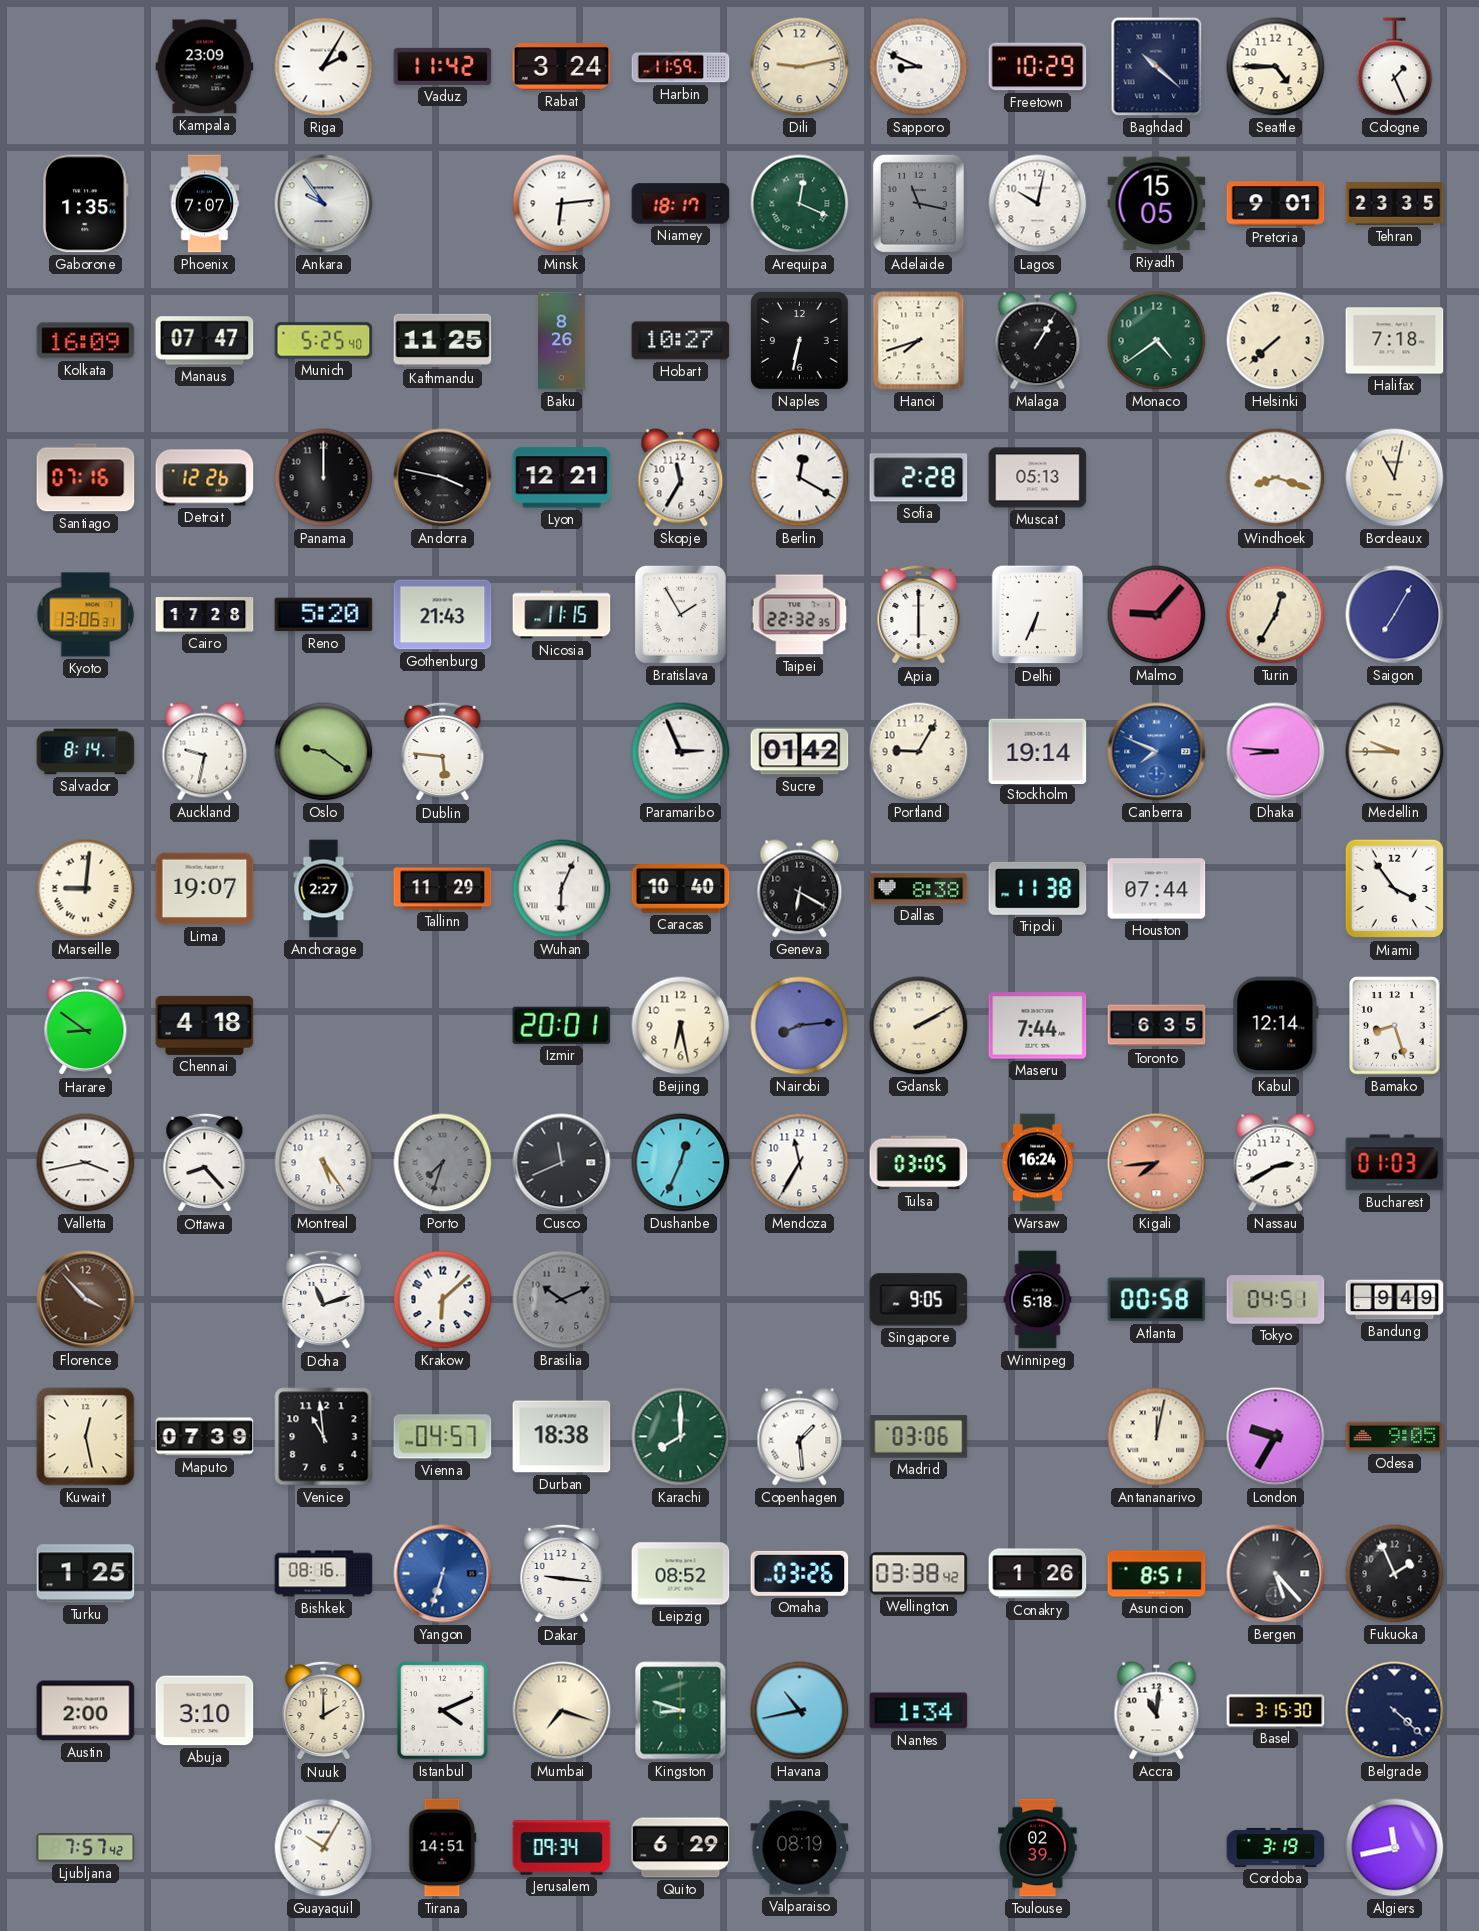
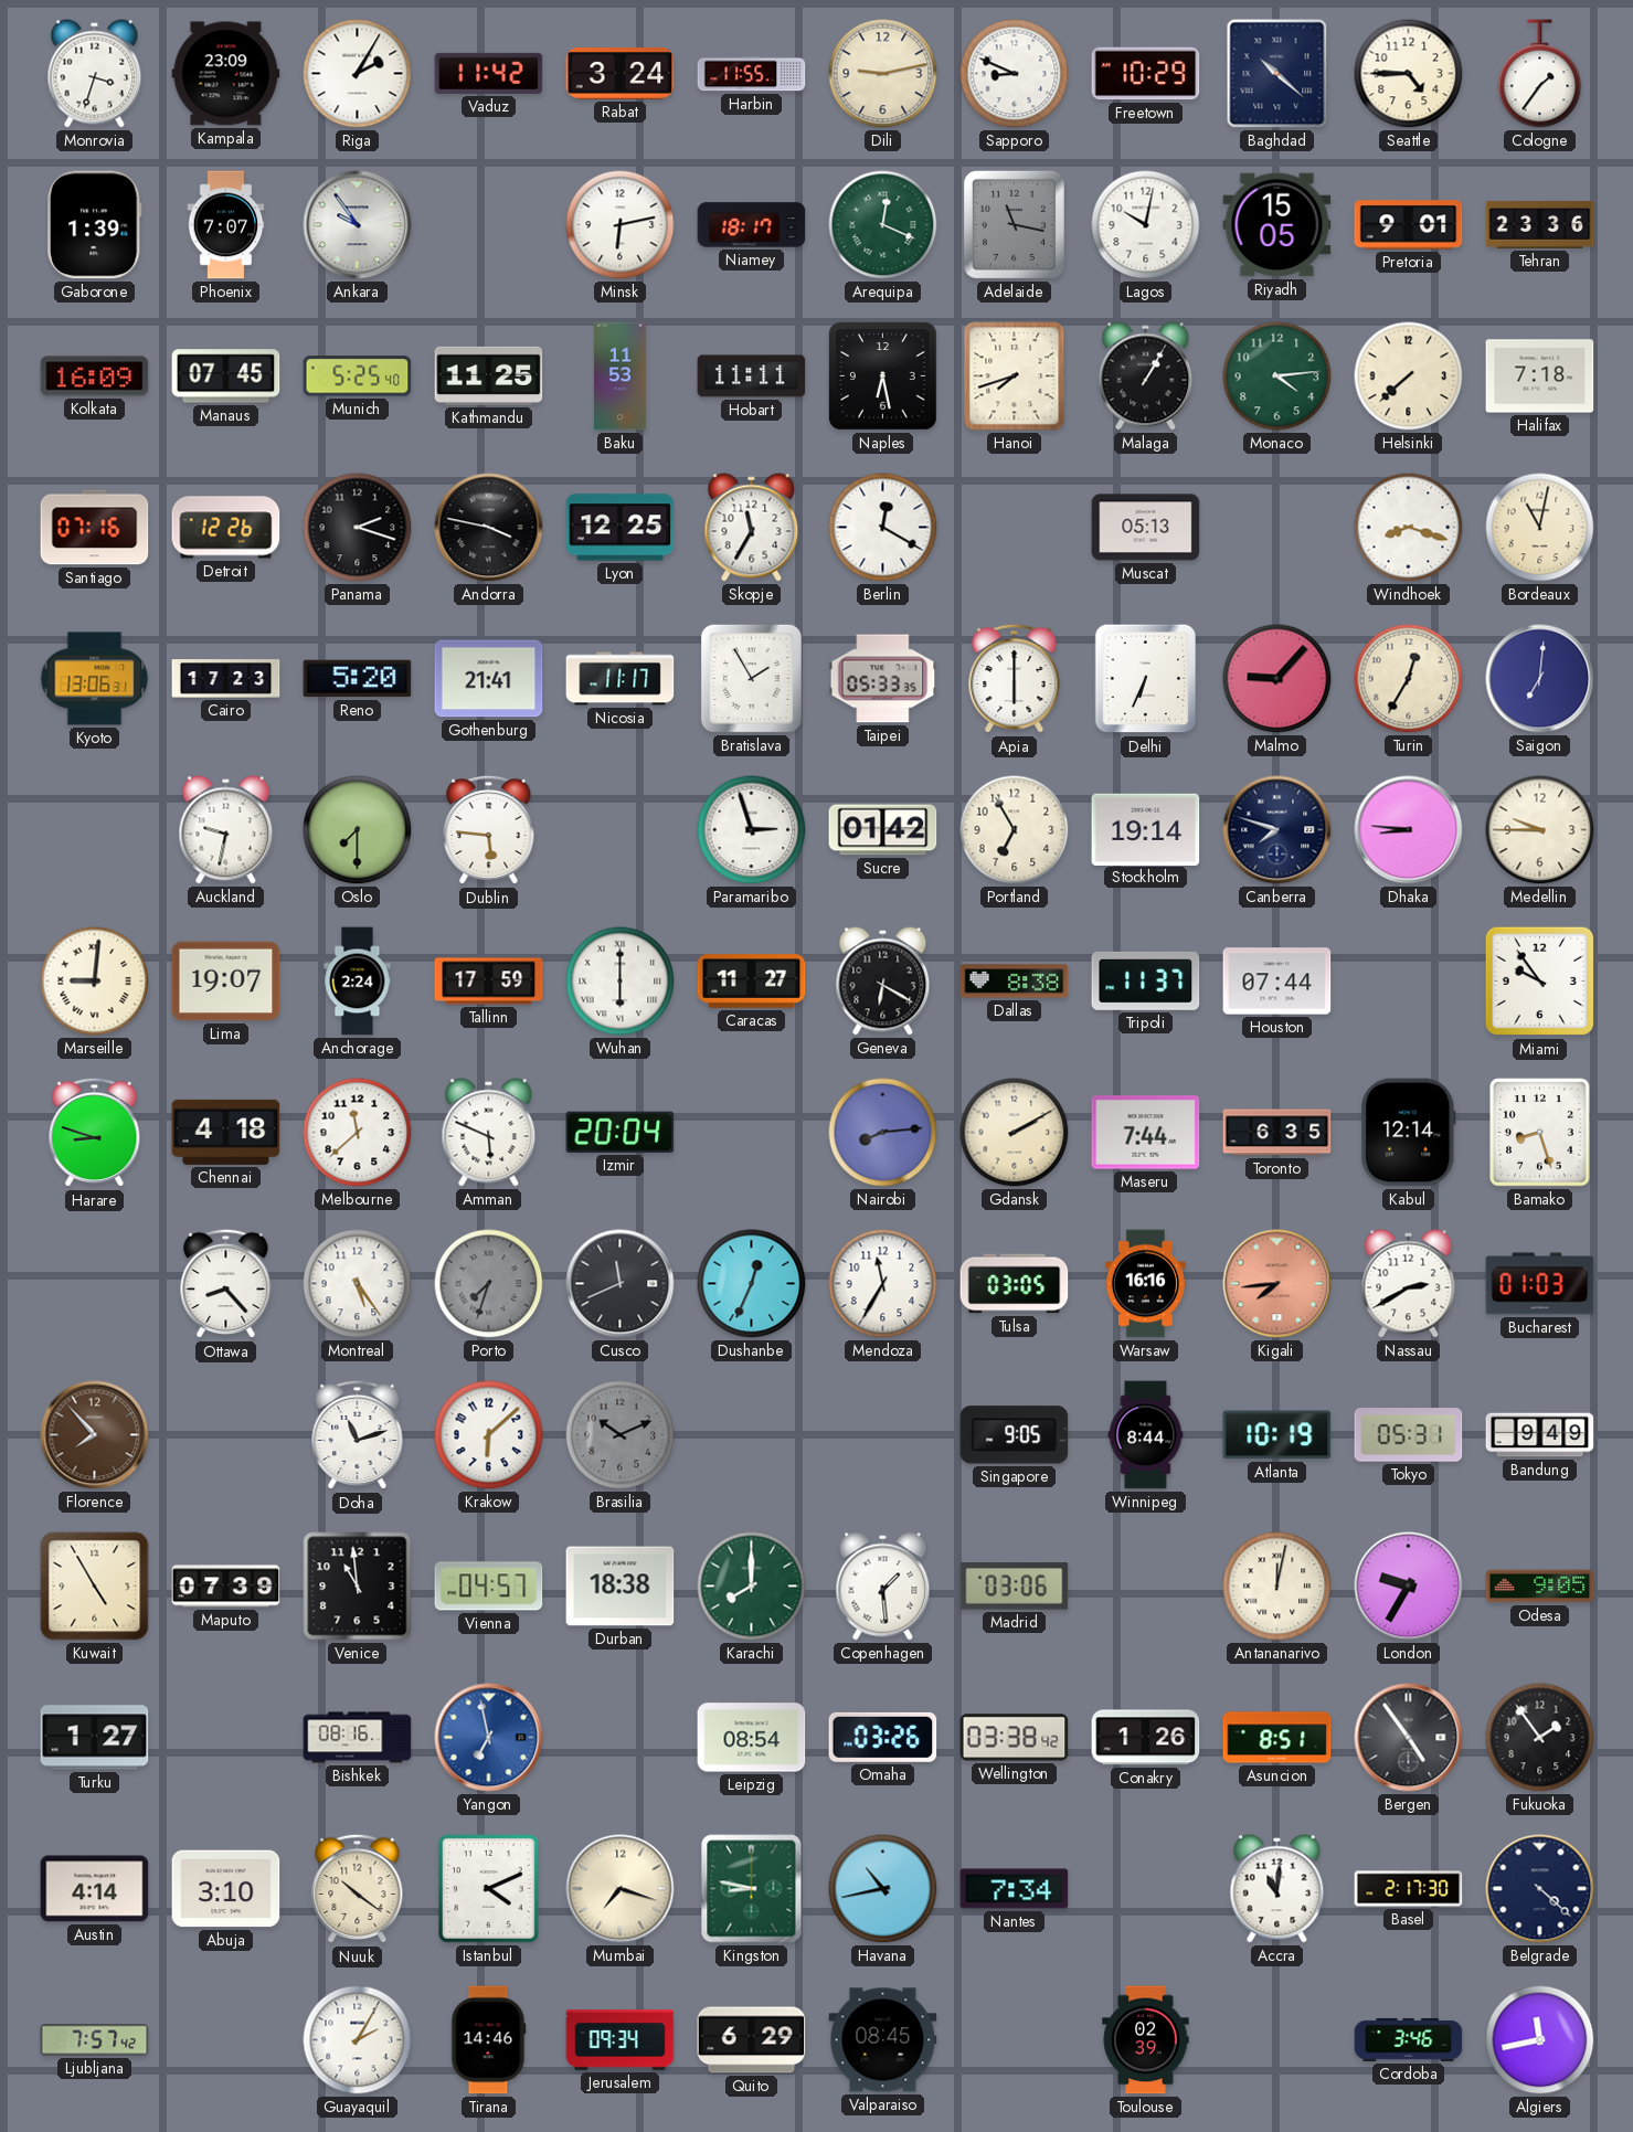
Monrovia: none -> 3:33 (95, 74)
Harbin: 11:59 -> 11:55 (752, 74)
Cologne: 1:26 -> 1:36 (1540, 74)
Gaborone: 1:35 -> 1:39 (95, 225)
Minsk: 6:14 -> 6:13 (621, 225)
Tehran: 23:35 -> 23:36 (1540, 224)
Manaus: 07:47 -> 07:45 (226, 376)
Baku: 8:26 -> 11:53 (621, 376)
Hobart: 10:27 -> 11:11 (752, 376)
Naples: 6:32 -> 6:28 (883, 376)
Monaco: 4:39 -> 4:14 (1277, 376)
Panama: 12:00 -> 2:18 (358, 528)
Lyon: 12:21 -> 12:25 (621, 528)
Sofia: 2:28 -> none (919, 478)
Cairo: 17:28 -> 17:23 (226, 679)
Gothenburg: 21:43 -> 21:41 (489, 679)
Nicosia: 11:15 -> 11:17 (621, 679)
Taipei: 22:32 -> 05:33 (883, 679)
Saigon: 7:05 -> 7:01 (1540, 679)
Salvador: 8:14 -> none (86, 752)
Oslo: 9:21 -> 7:30 (358, 830)
Paramaribo: 2:56 -> 2:57 (752, 830)
Portland: 9:05 -> 6:55 (1015, 830)
Canberra: 7:49 -> 7:48 (1277, 830)
Canberra dial: blue -> navy (1277, 830)
Anchorage: 2:27 -> 2:24 (358, 982)
Tallinn: 11:29 -> 17:59 (489, 982)
Wuhan: 6:04 -> 6:00 (621, 982)
Caracas: 10:40 -> 11:27 (752, 982)
Tripoli: 11:38 -> 11:37 (1146, 980)
Miami: 3:54 -> 9:54 (1540, 982)
Harare: 8:51 -> 8:48 (95, 1133)
Melbourne: none -> 11:38 (358, 1133)
Amman: none -> 5:49 (489, 1133)
Izmir: 20:01 -> 20:04 (621, 1132)
Beijing: 6:28 -> none (681, 1026)
Valletta: 3:43 -> none (86, 1163)
Warsaw: 16:24 -> 16:16 (1145, 1284)
Florence: 3:53 -> 7:53 (95, 1435)
Winnipeg: 5:18 -> 8:44 (1146, 1435)
Atlanta: 00:58 -> 10:19 (1277, 1435)
Tokyo: 04:51 -> 05:31 (1409, 1435)
Kuwait: 12:28 -> 4:55 (95, 1587)
Turku: 1:25 -> 1:27 (95, 1738)
Yangon: 6:33 -> 6:58 (489, 1738)
Dakar: 9:16 -> none (562, 1574)
Leipzig: 08:52 -> 08:54 (752, 1738)
Bergen: 5:23 -> 4:54 (1409, 1738)
Fukuoka: 1:56 -> 1:54 (1540, 1738)
Austin: 2:00 -> 4:14 (95, 1889)
Nuuk: 2:00 -> 10:21 (358, 1889)
Kingston: 8:48 -> 8:47 (752, 1889)
Nantes: 1:34 -> 7:34 (1015, 1889)
Basel: 3:15 -> 2:17 (1409, 1889)
Guayaquil: 10:05 -> 2:05 (358, 2040)
Tirana: 14:51 -> 14:46 (489, 2040)
Valparaiso: 08:19 -> 08:45 (883, 2040)
Cordoba: 3:19 -> 3:46 (1409, 2039)
